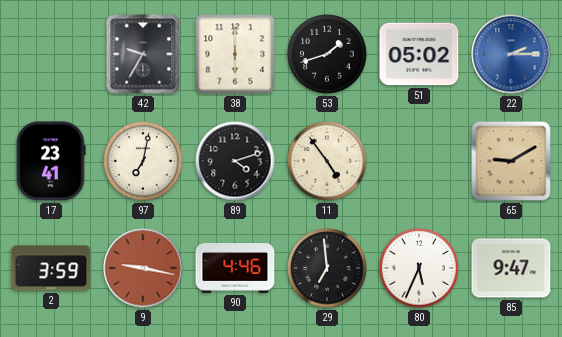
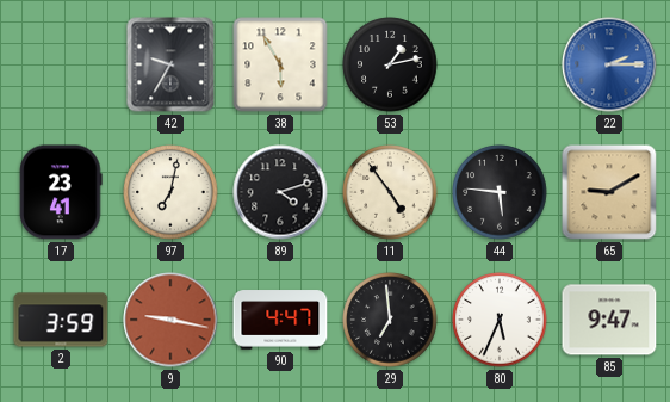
38: 6:00 -> 5:55 (280, 64)
53: 1:42 -> 1:13 (390, 64)
51: 05:02 -> none (419, 54)
44: none -> 5:46 (500, 192)
90: 4:46 -> 4:47 (280, 320)
